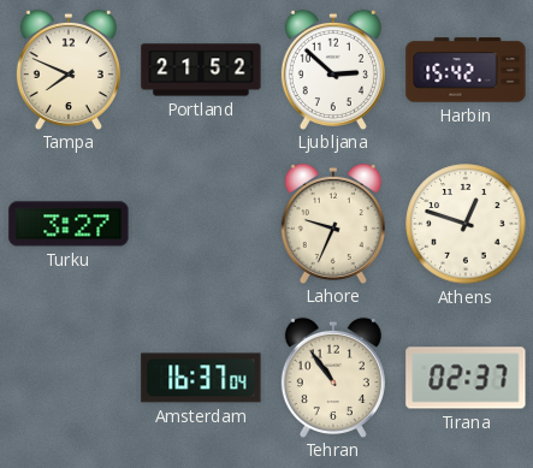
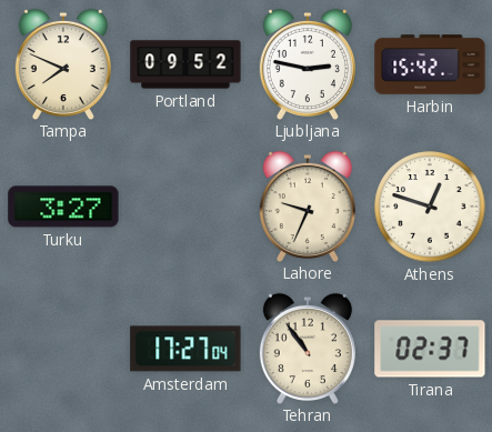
Portland: 21:52 -> 09:52 (185, 64)
Ljubljana: 2:52 -> 2:47 (308, 63)
Amsterdam: 16:37 -> 17:27 (185, 349)
